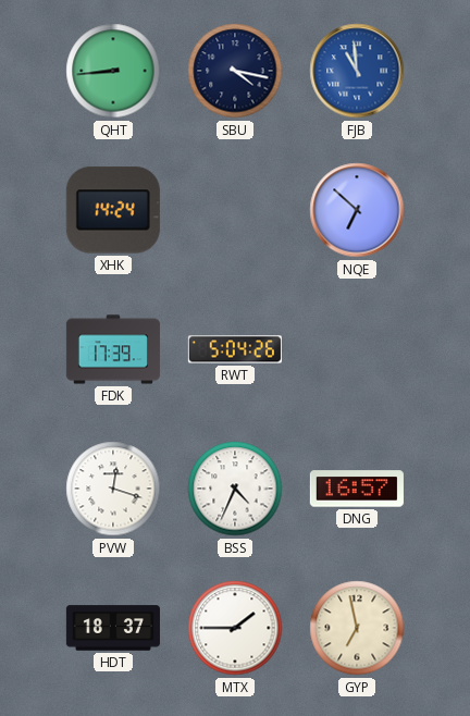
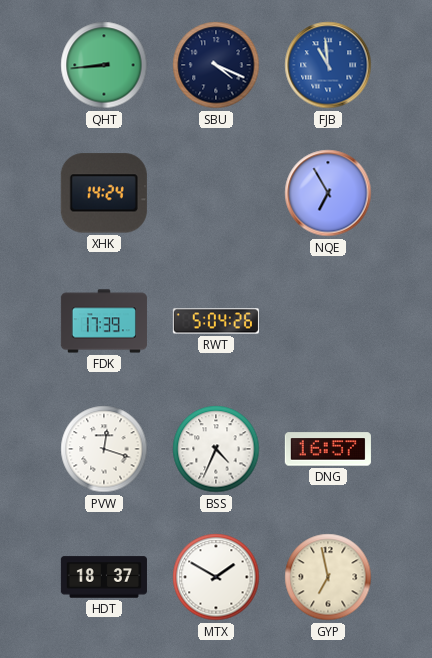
SBU: 4:17 -> 4:19 (216, 65)
NQE: 6:52 -> 6:55 (328, 193)
MTX: 1:45 -> 1:50 (216, 577)
